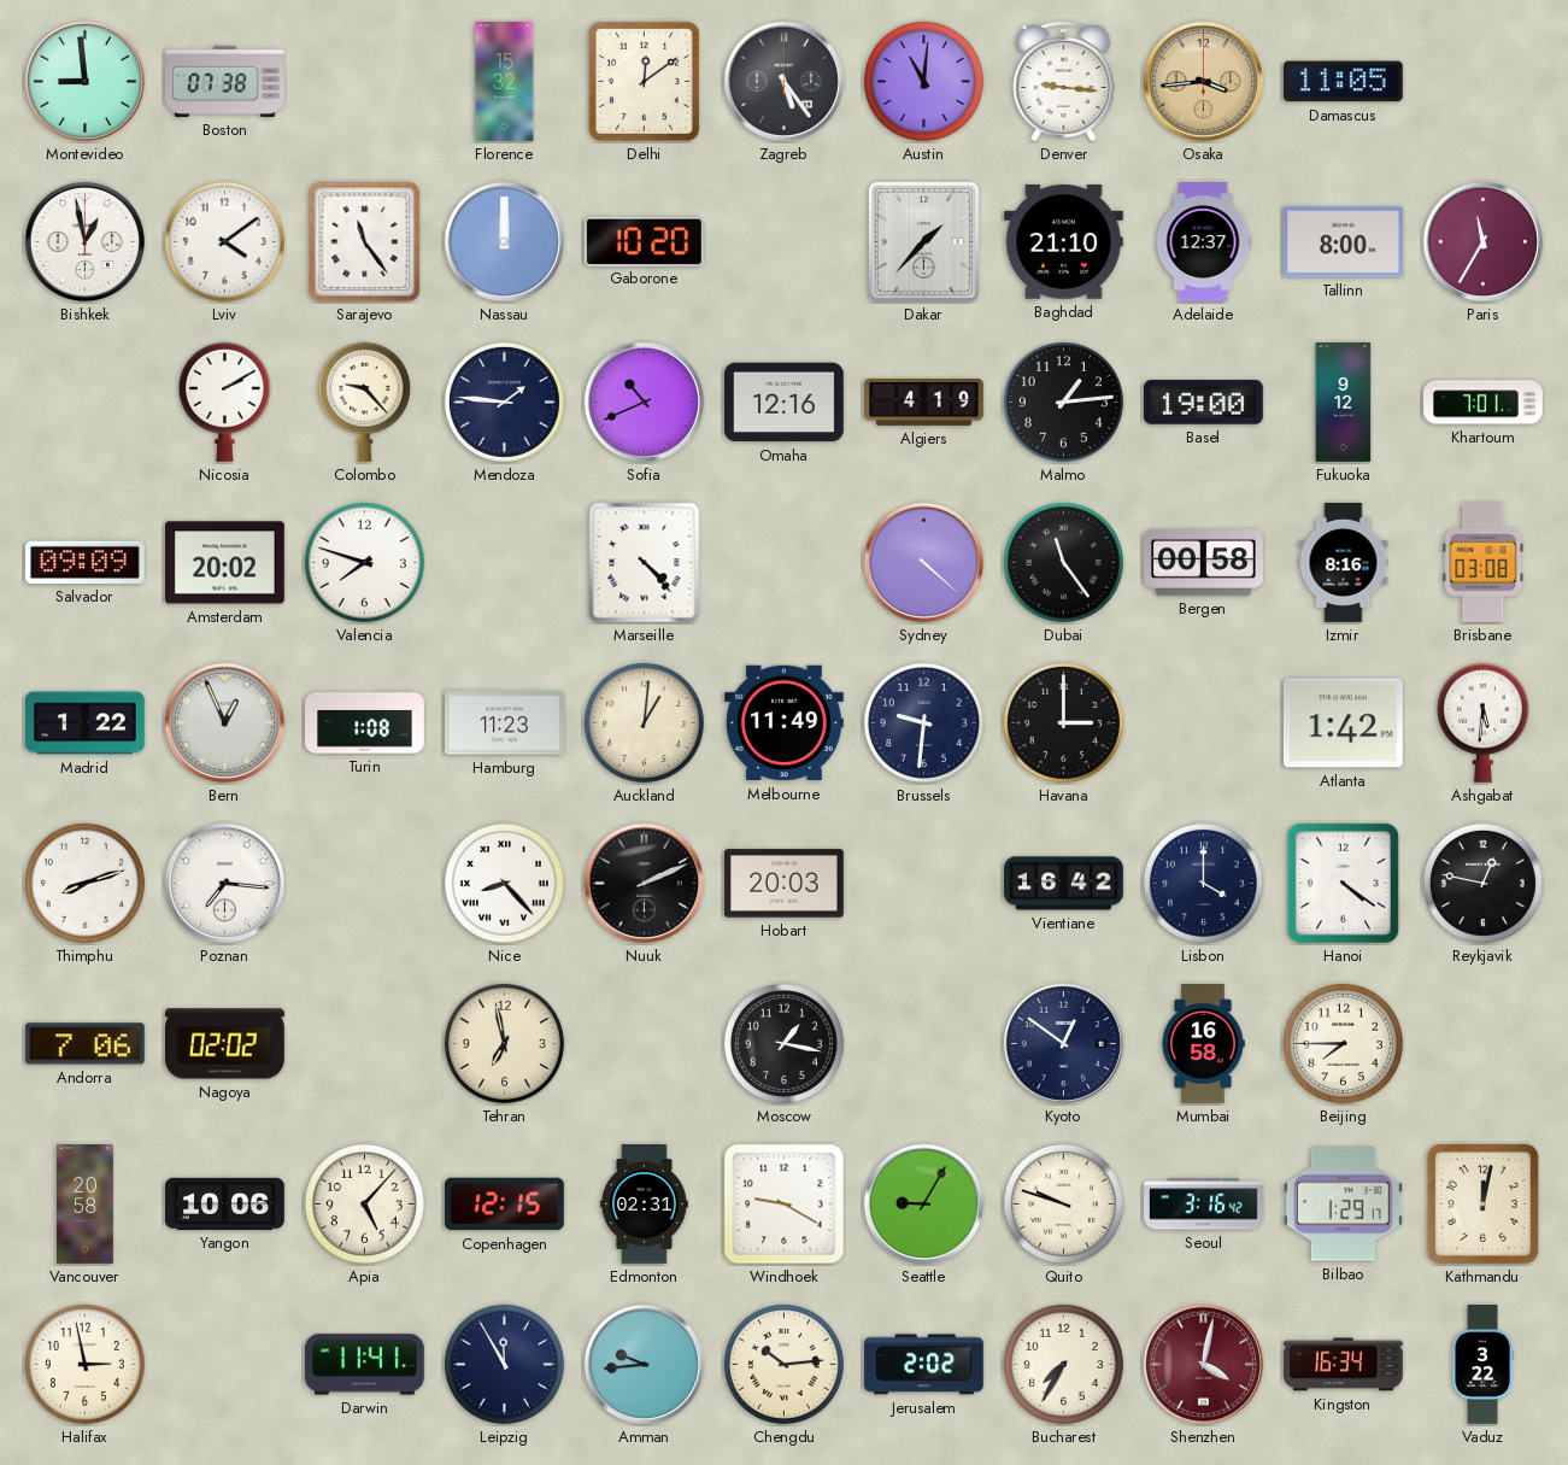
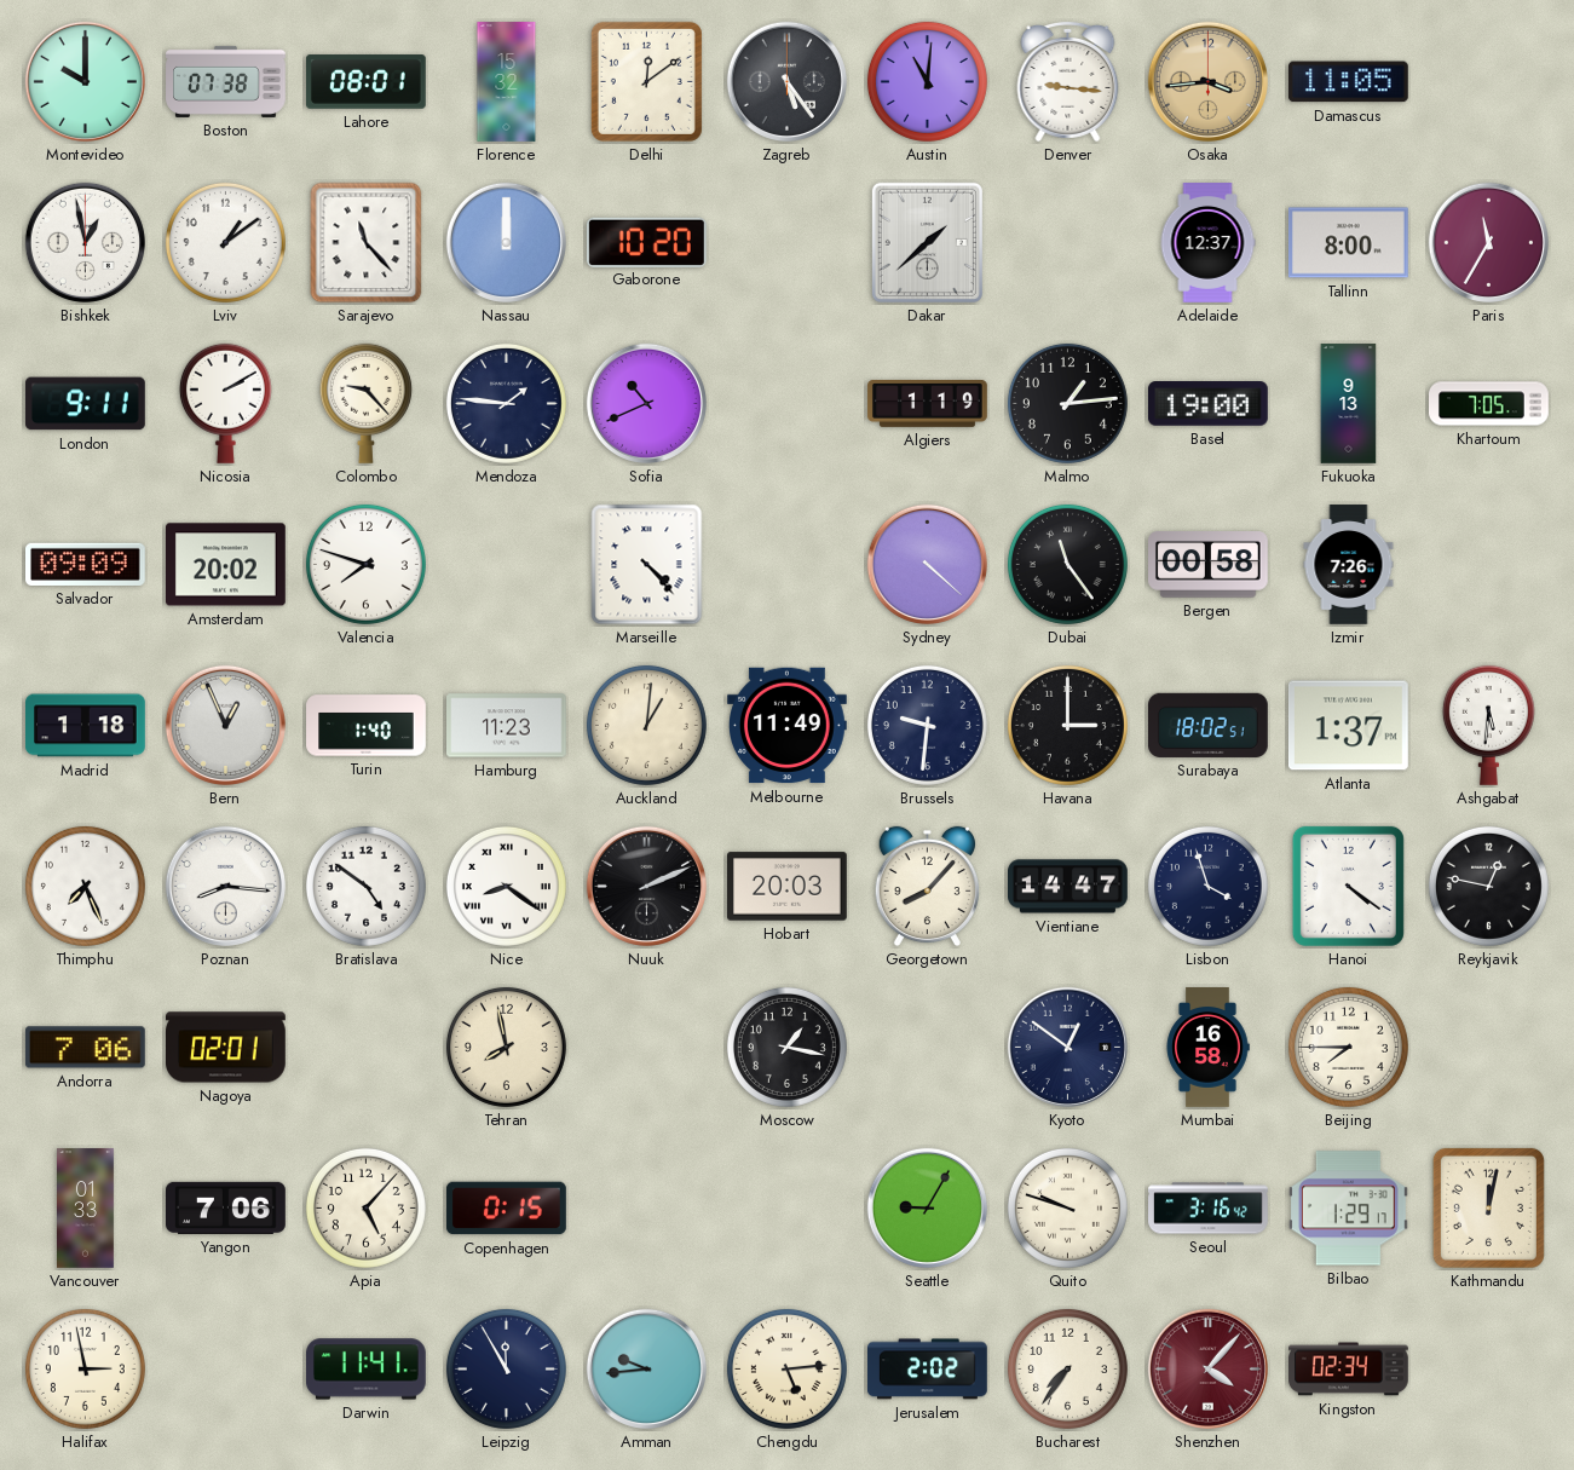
Montevideo: 8:59 -> 10:00 (85, 81)
Lahore: none -> 08:01 (367, 82)
Lviv: 4:09 -> 1:09 (225, 242)
Sarajevo: 11:24 -> 11:23 (367, 243)
Dakar: 1:37 -> 1:38 (927, 242)
Baghdad: 21:10 -> none (1063, 242)
London: none -> 9:11 (86, 404)
Omaha: 12:16 -> none (785, 403)
Algiers: 4:19 -> 1:19 (928, 403)
Fukuoka: 9:12 -> 9:13 (1349, 404)
Khartoum: 7:01 -> 7:05 (1489, 404)
Izmir: 8:16 -> 7:26 (1349, 565)
Brisbane: 03:08 -> none (1484, 562)
Madrid: 1:22 -> 1:18 (86, 726)
Turin: 1:08 -> 1:40 (367, 726)
Surabaya: none -> 18:02 (1209, 725)
Atlanta: 1:42 -> 1:37 (1348, 726)
Thimphu: 8:12 -> 7:26 (85, 886)
Poznan: 7:16 -> 8:16 (225, 886)
Bratislava: none -> 4:51 (365, 886)
Nice: 8:23 -> 8:21 (506, 886)
Georgetown: none -> 8:07 (927, 887)
Vientiane: 16:42 -> 14:47 (1068, 887)
Lisbon: 4:00 -> 3:57 (1207, 886)
Nagoya: 02:02 -> 02:01 (226, 1048)
Tehran: 6:58 -> 7:58 (506, 1047)
Vancouver: 20:58 -> 01:33 (86, 1209)
Yangon: 10:06 -> 7:06 (226, 1207)
Copenhagen: 12:15 -> 0:15 (507, 1209)
Edmonton: 02:31 -> none (645, 1205)
Windhoek: 9:20 -> none (785, 1205)
Chengdu: 10:14 -> 5:14 (786, 1368)
Bucharest: 7:35 -> 7:36 (1067, 1368)
Shenzhen: 4:02 -> 4:07 (1207, 1368)
Kingston: 16:34 -> 02:34 (1349, 1370)
Vaduz: 3:22 -> none (1482, 1365)
